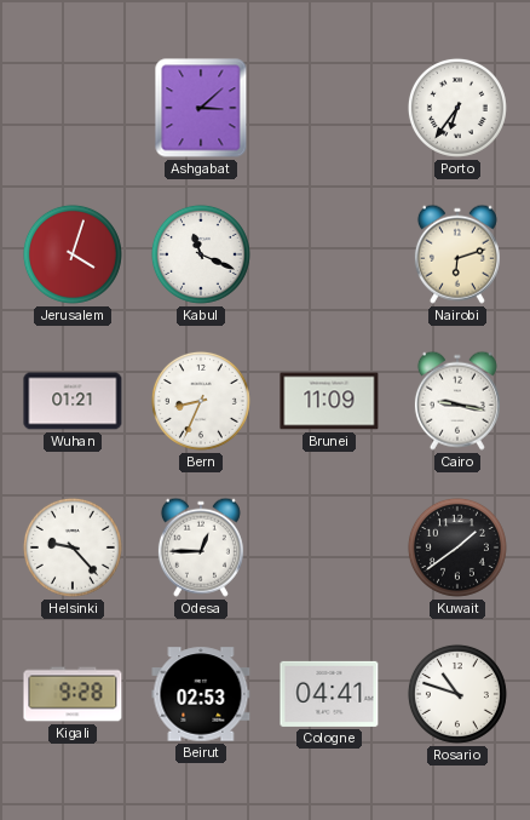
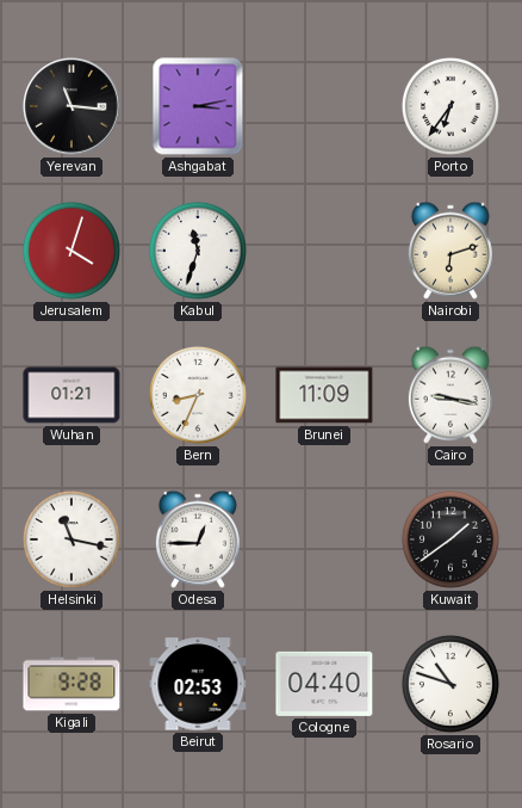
Yerevan: none -> 11:16 (72, 106)
Ashgabat: 3:08 -> 3:13 (198, 106)
Kabul: 11:19 -> 11:33 (198, 251)
Helsinki: 9:23 -> 11:17 (72, 539)
Cologne: 04:41 -> 04:40 (324, 684)
